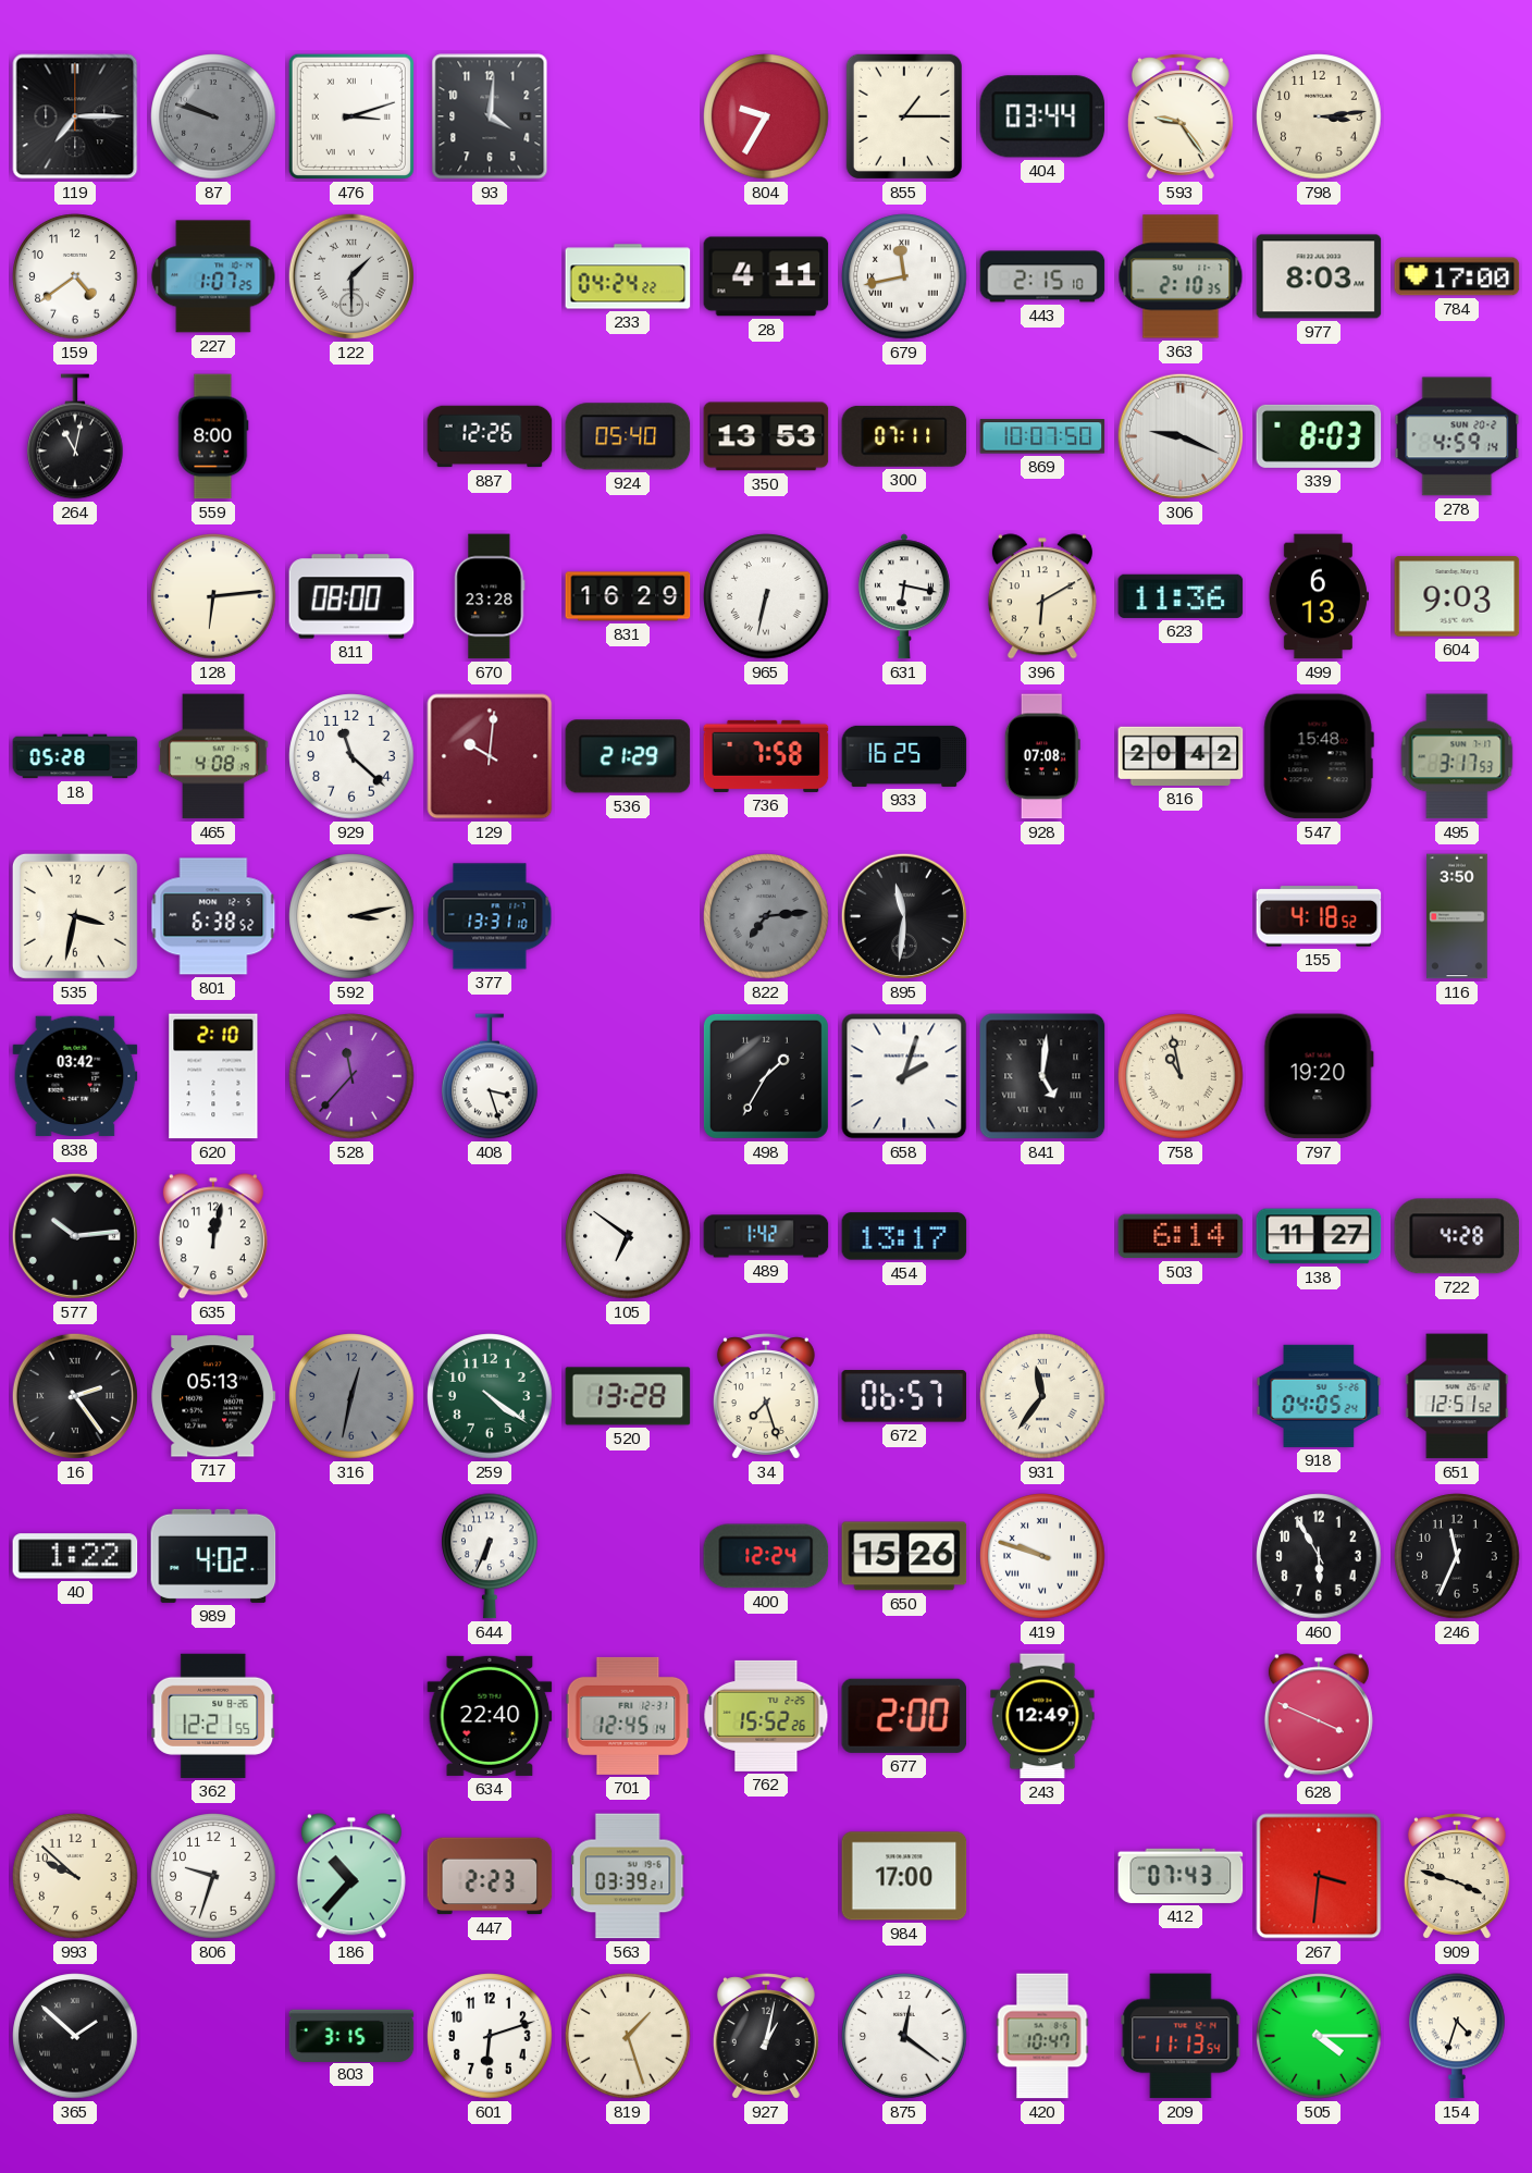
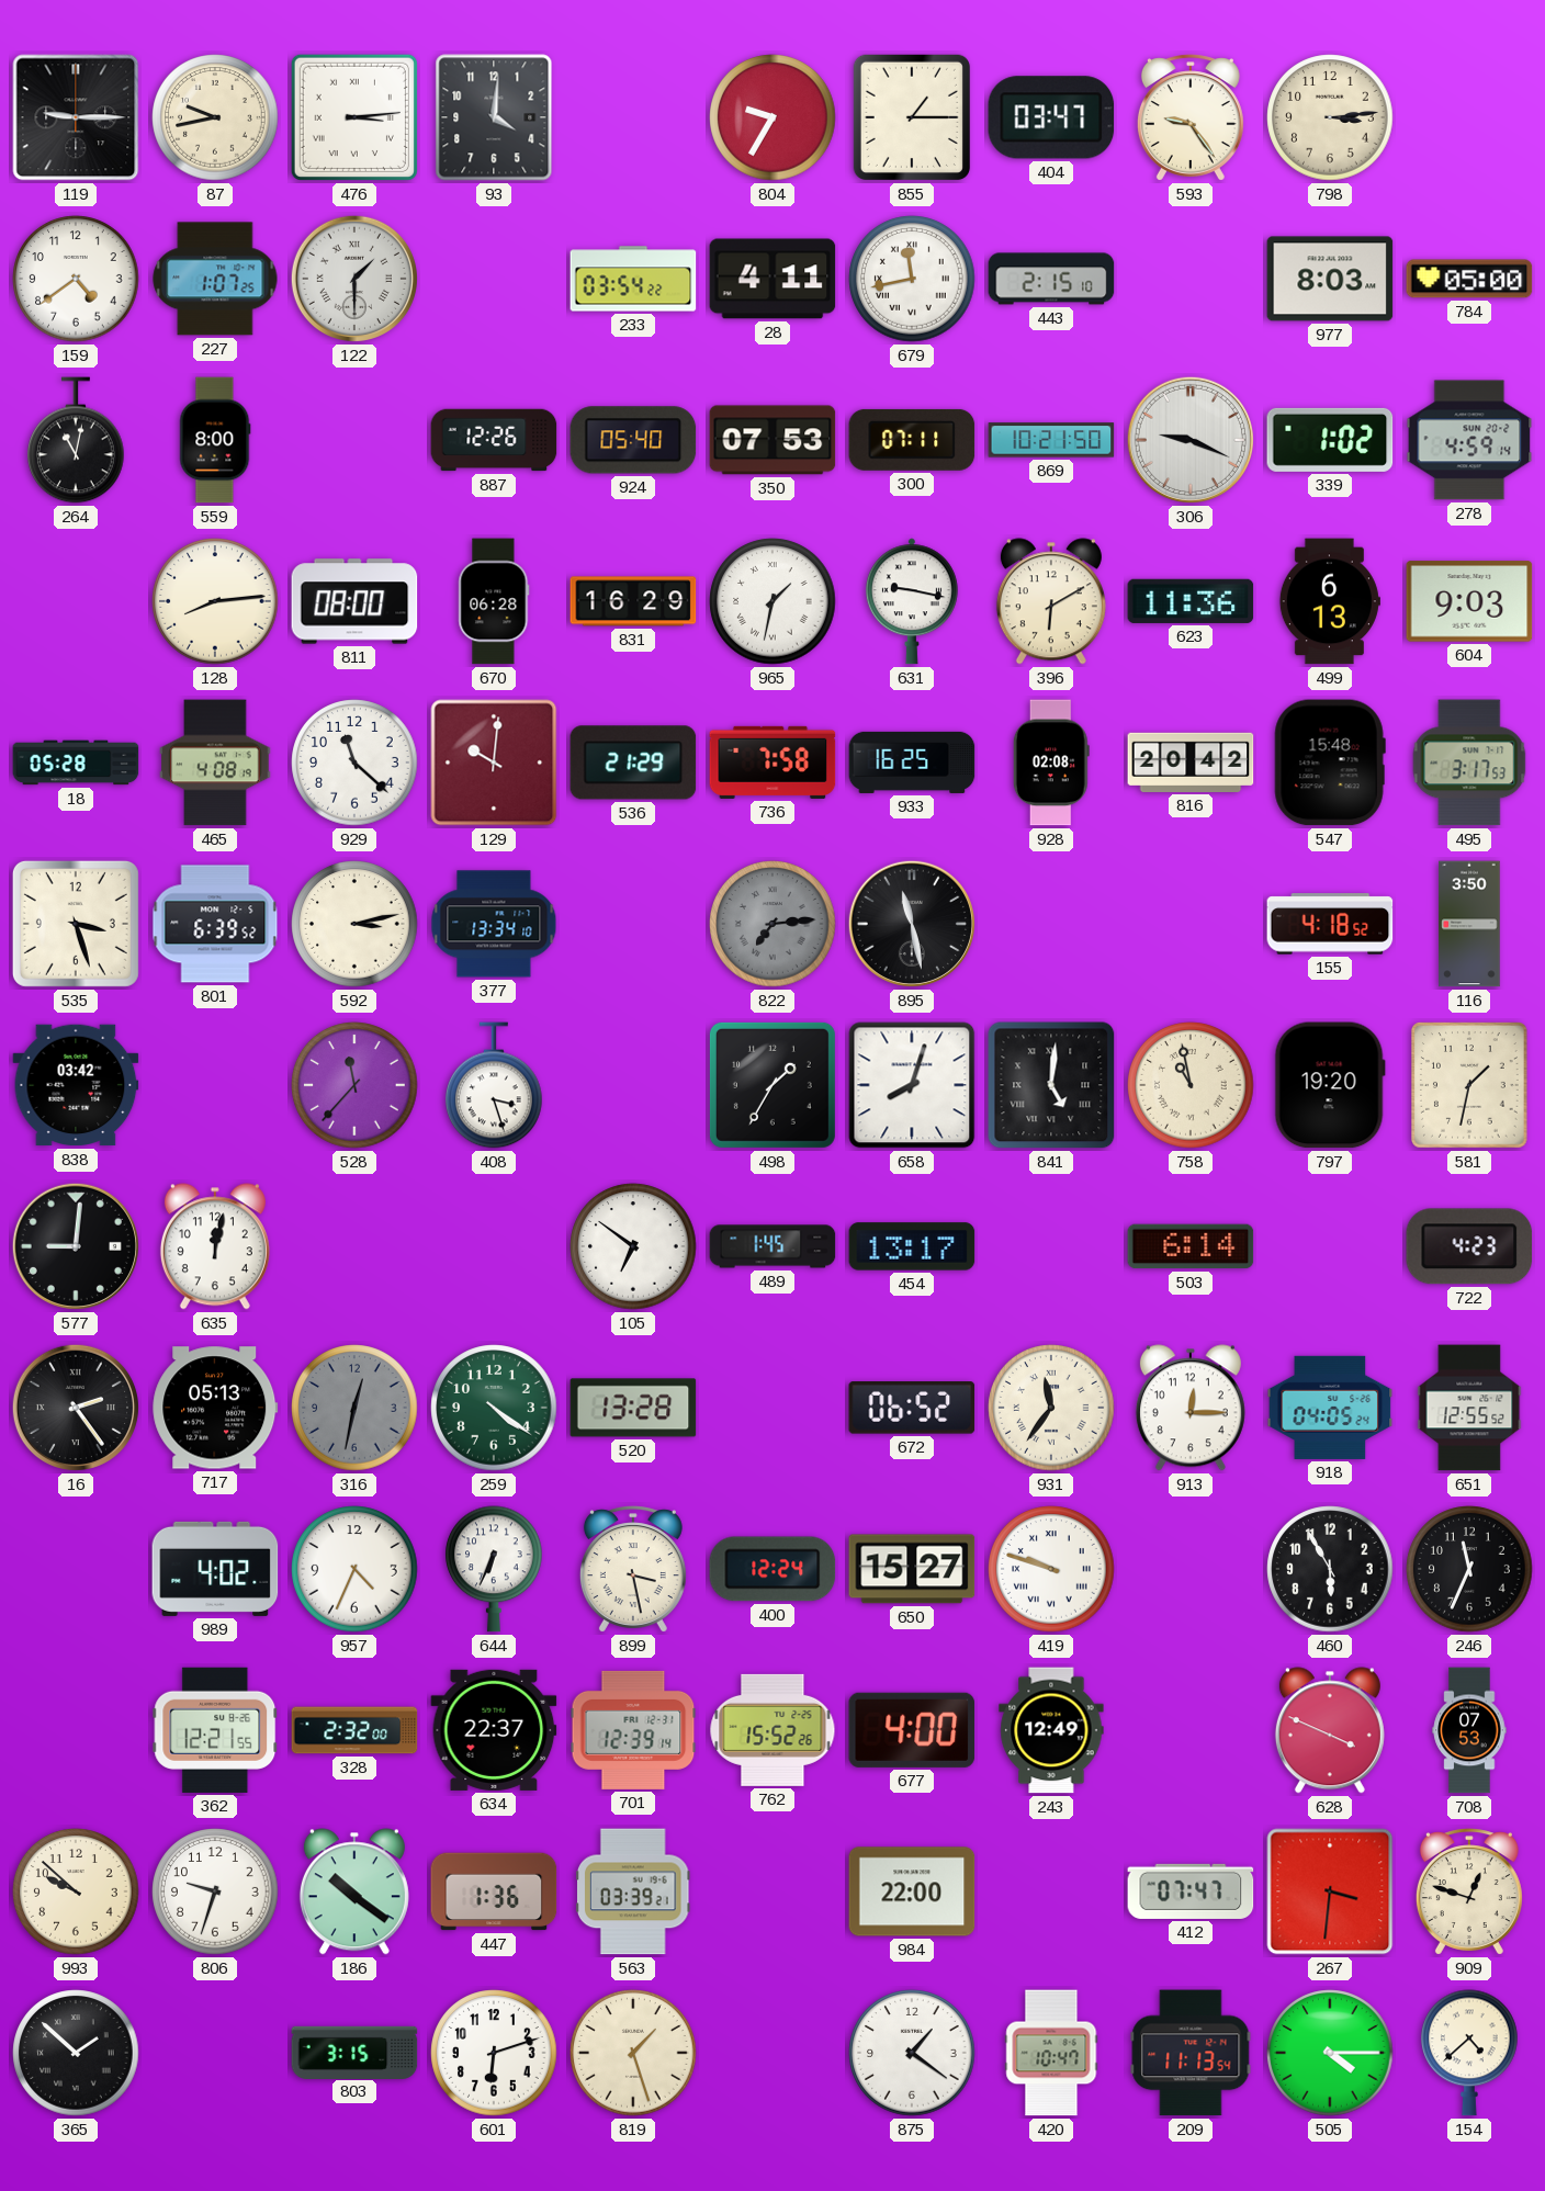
119: 7:15 -> 9:15 (76, 117)
87: 9:48 -> 9:43 (215, 117)
87 dial: grey -> cream (215, 117)
476: 3:12 -> 3:14 (354, 117)
404: 03:44 -> 03:47 (1051, 117)
233: 04:24 -> 03:54 (633, 279)
363: 2:10 -> none (1181, 276)
784: 17:00 -> 05:00 (1469, 279)
350: 13:53 -> 07:53 (773, 440)
869: 10:07 -> 10:21 (1051, 440)
339: 8:03 -> 1:02 (1330, 440)
128: 6:14 -> 8:14 (215, 601)
670: 23:28 -> 06:28 (494, 601)
965: 6:32 -> 1:32 (773, 601)
631: 6:17 -> 9:17 (912, 601)
928: 07:08 -> 02:08 (1051, 763)
535: 3:32 -> 3:27 (76, 924)
801: 6:38 -> 6:39 (215, 924)
377: 13:31 -> 13:34 (494, 924)
895: 11:31 -> 11:28 (912, 924)
620: 2:10 -> none (213, 1076)
658: 2:03 -> 8:03 (912, 1085)
581: none -> 1:32 (1470, 1085)
577: 10:14 -> 9:01 (76, 1246)
489: 1:42 -> 1:45 (773, 1246)
138: 11:27 -> none (1319, 1236)
722: 4:28 -> 4:23 (1469, 1246)
34: 7:27 -> none (766, 1396)
672: 06:57 -> 06:52 (912, 1409)
913: none -> 12:15 (1191, 1408)
651: 12:51 -> 12:55 (1469, 1408)
40: 1:22 -> none (75, 1556)
957: none -> 4:34 (354, 1569)
899: none -> 3:28 (633, 1569)
650: 15:26 -> 15:27 (912, 1569)
328: none -> 2:32 (354, 1730)
634: 22:40 -> 22:37 (494, 1730)
701: 12:45 -> 12:39 (633, 1730)
677: 2:00 -> 4:00 (912, 1730)
708: none -> 07:53 (1469, 1730)
186: 10:37 -> 10:21 (354, 1891)
447: 2:23 -> 1:36 (494, 1891)
984: 17:00 -> 22:00 (912, 1891)
412: 07:43 -> 07:47 (1191, 1891)
909: 3:48 -> 12:48 (1469, 1891)
927: 1:02 -> none (766, 2036)
875: 12:21 -> 1:21 (912, 2053)
154: 4:33 -> 4:38 (1470, 2053)
